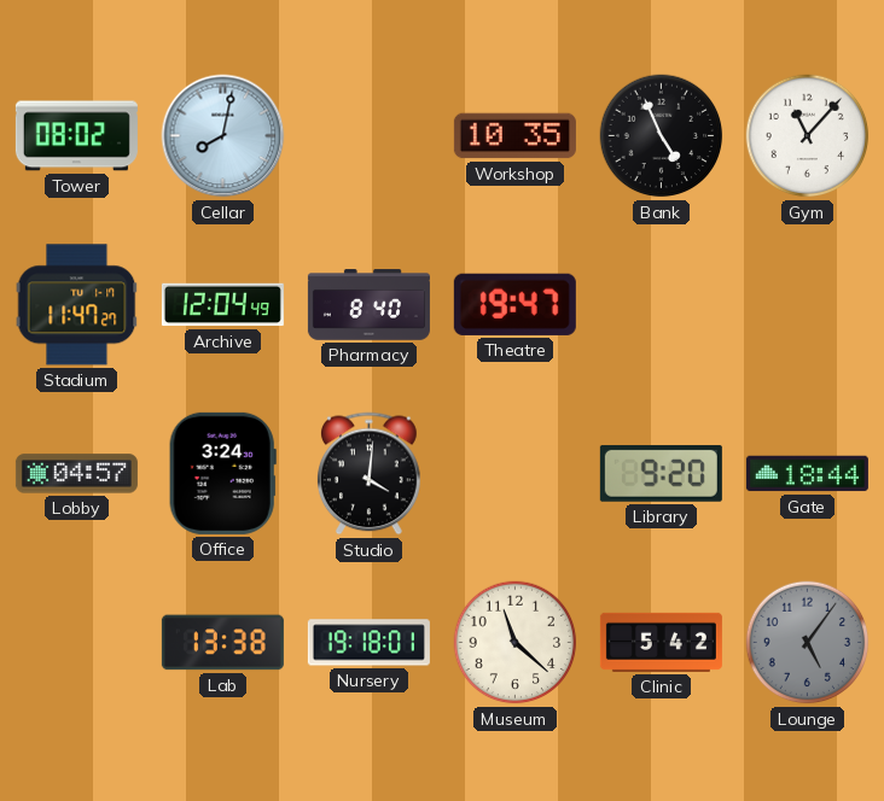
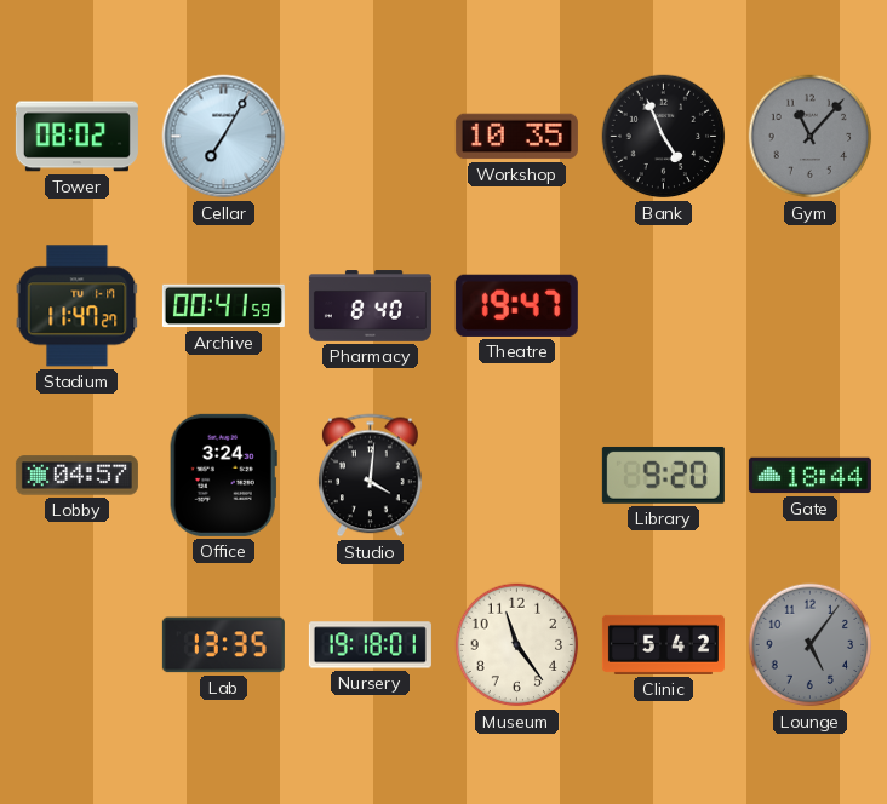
Cellar: 8:02 -> 7:05 (224, 137)
Gym dial: white -> grey (811, 137)
Archive: 12:04 -> 00:41 (223, 306)
Lab: 13:38 -> 13:35 (223, 645)
Museum: 11:22 -> 11:24 (517, 645)
